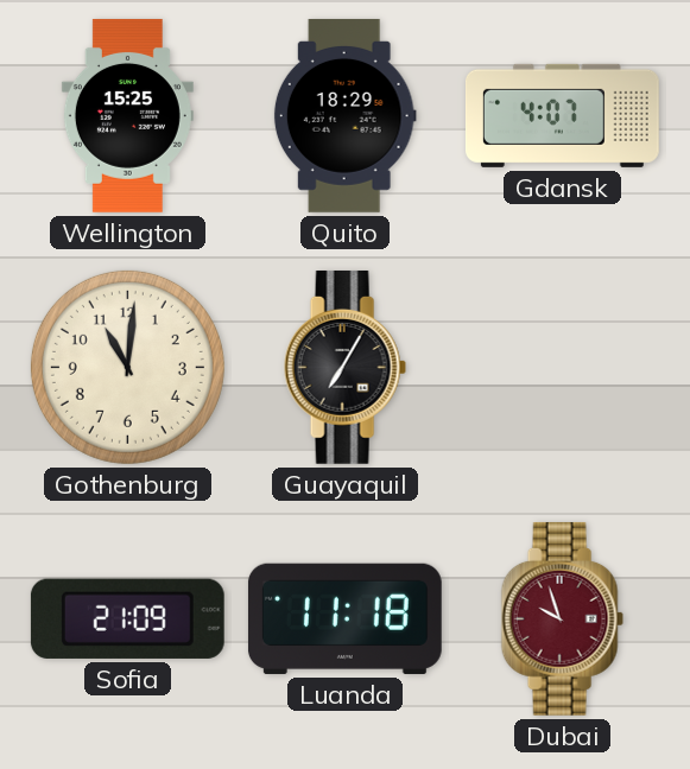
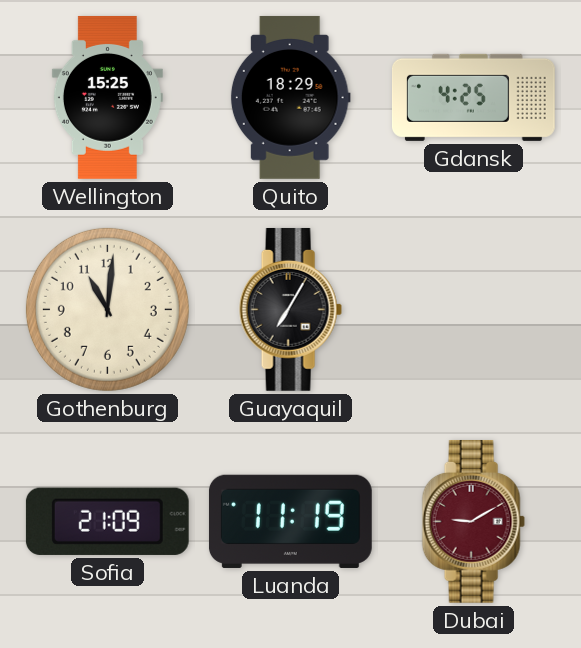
Gdansk: 4:07 -> 4:25 (473, 97)
Luanda: 11:18 -> 11:19 (290, 521)
Dubai: 9:57 -> 9:10 (473, 521)
